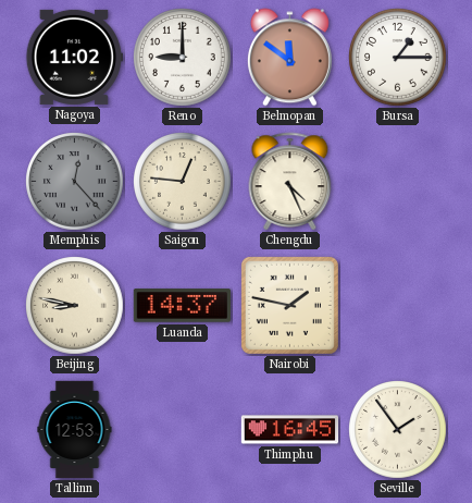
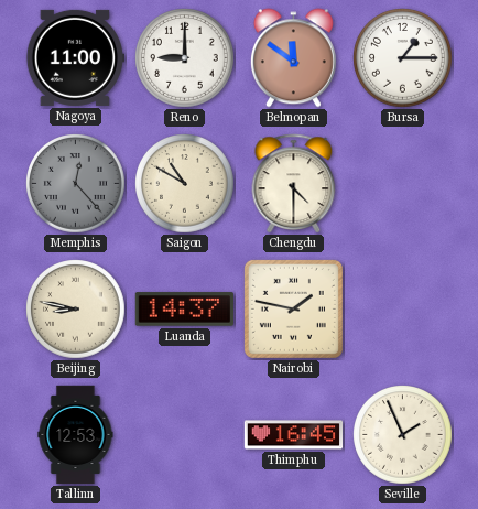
Nagoya: 11:02 -> 11:00 (76, 57)
Saigon: 12:46 -> 10:50 (185, 184)
Chengdu: 4:26 -> 4:30 (294, 184)
Seville: 1:54 -> 1:56 (403, 435)
